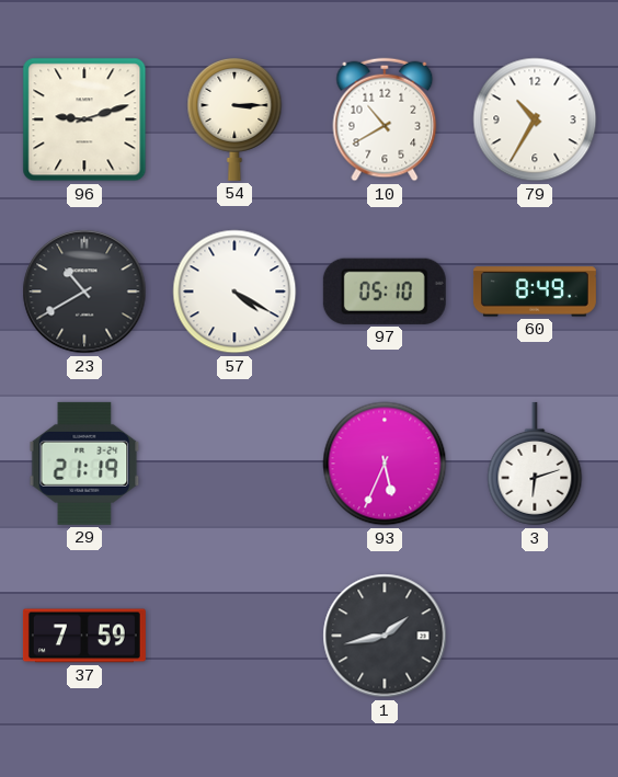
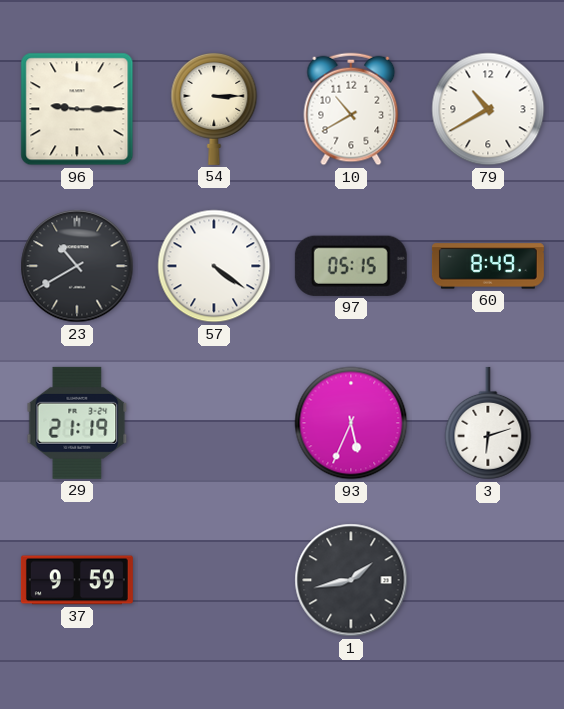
96: 9:12 -> 9:15 (77, 109)
79: 10:35 -> 10:40 (488, 109)
57: 4:20 -> 4:21 (214, 266)
97: 05:10 -> 05:15 (351, 266)
37: 7:59 -> 9:59 (77, 580)
